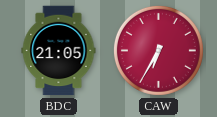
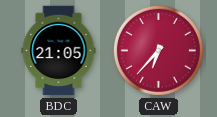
CAW: 6:35 -> 6:37 (158, 50)
